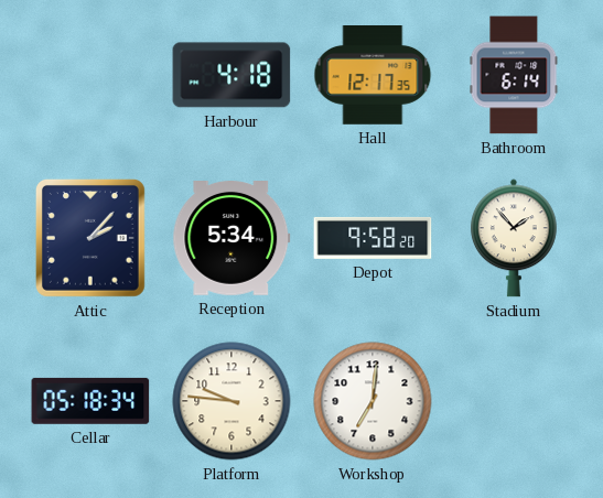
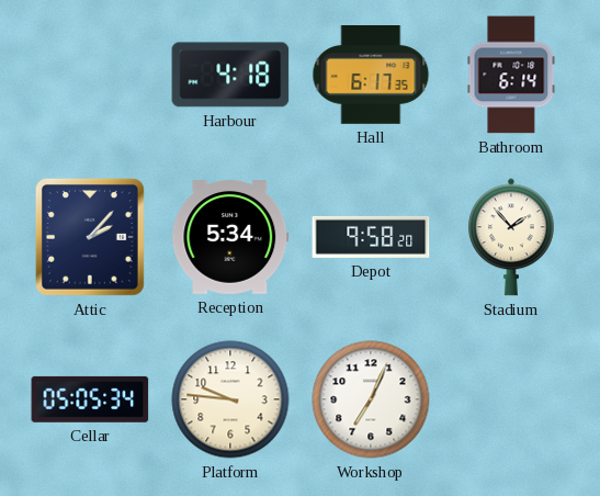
Hall: 12:17 -> 6:17 (371, 76)
Cellar: 05:18 -> 05:05 (90, 399)
Workshop: 7:01 -> 7:04 (371, 399)
